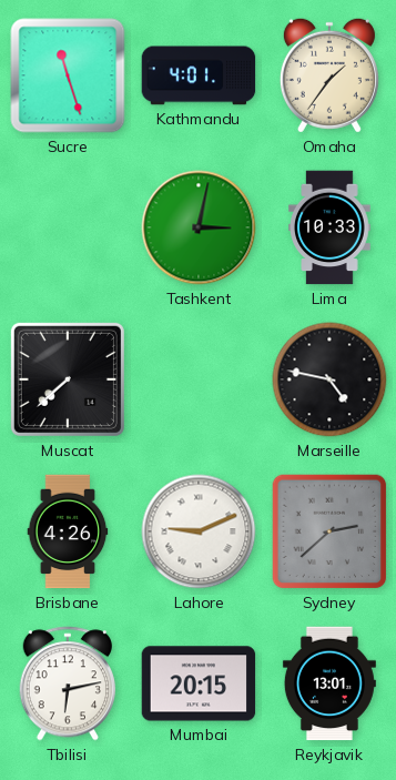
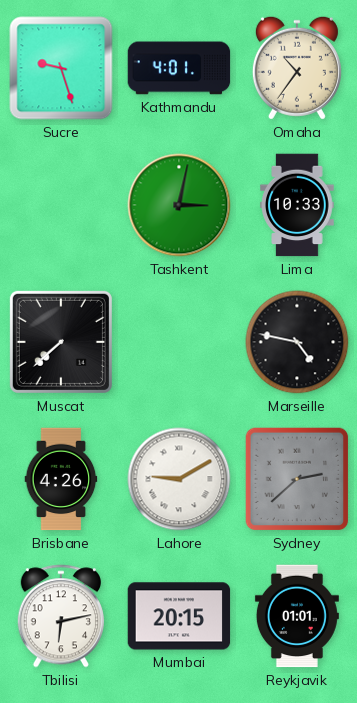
Sucre: 11:27 -> 9:27 (61, 68)
Omaha: 1:36 -> 10:36 (297, 68)
Lahore: 9:11 -> 9:10 (179, 479)
Reykjavik: 13:01 -> 01:01 (297, 616)
